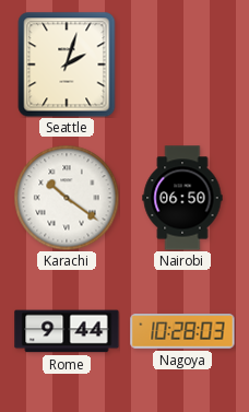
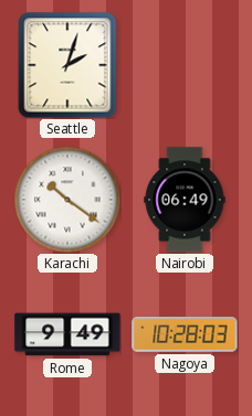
Nairobi: 06:50 -> 06:49 (185, 200)
Rome: 9:44 -> 9:49 (67, 334)
